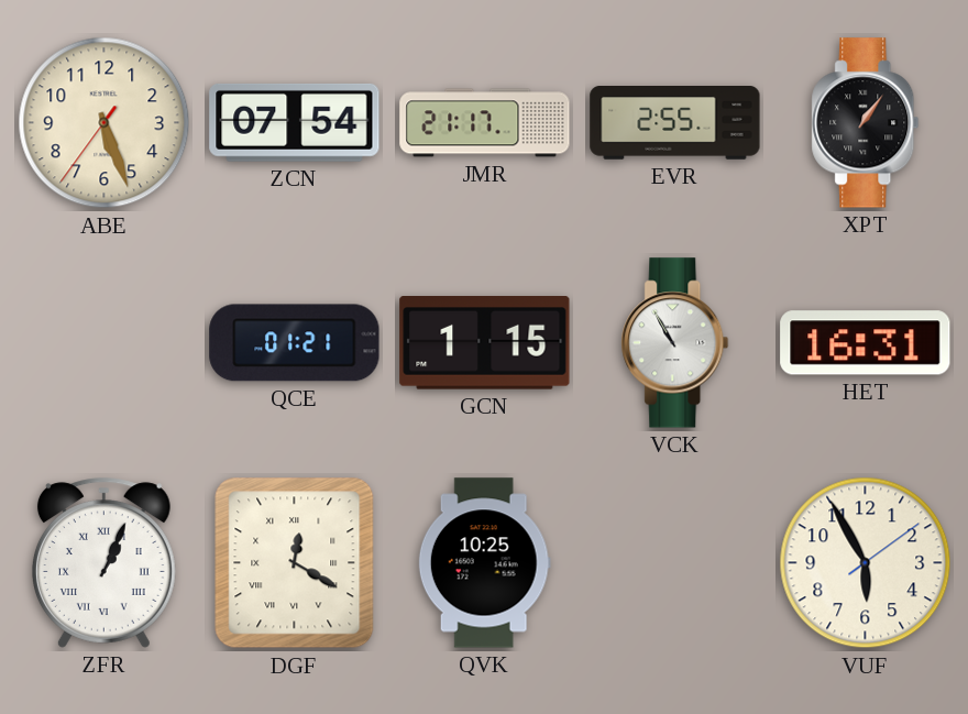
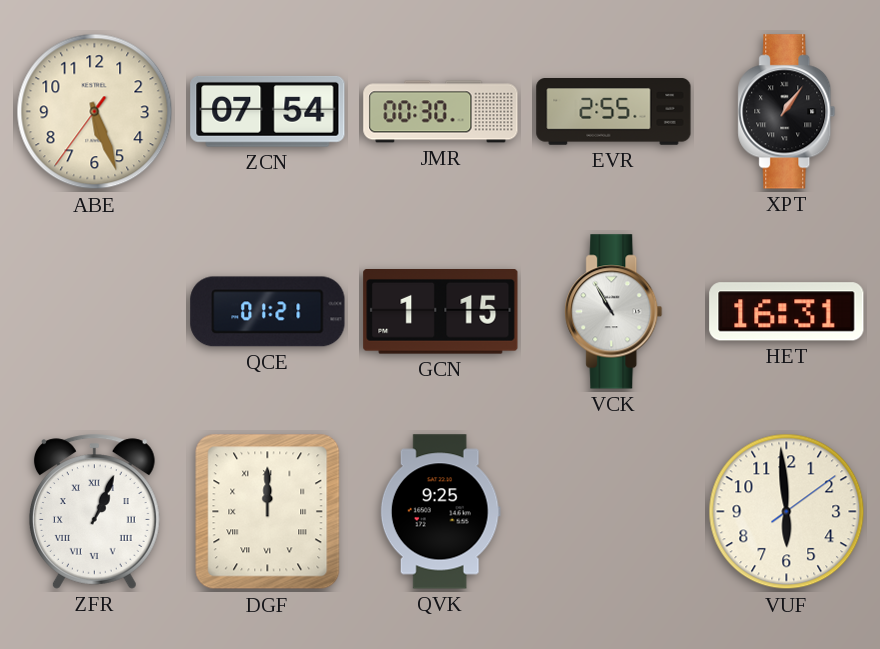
JMR: 21:17 -> 00:30 (441, 112)
DGF: 12:20 -> 12:00 (268, 512)
QVK: 10:25 -> 9:25 (440, 512)
VUF: 5:55 -> 5:59 (787, 512)
